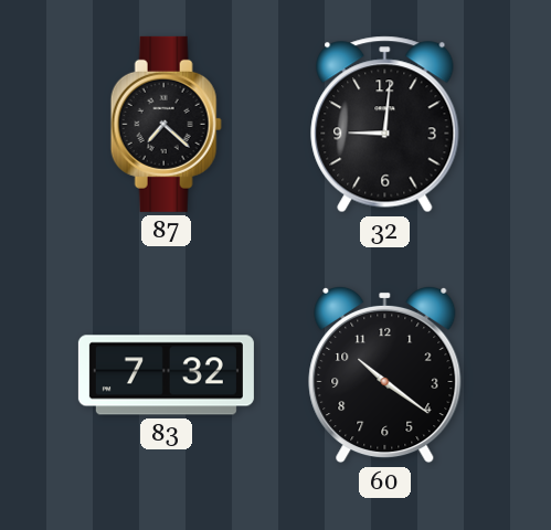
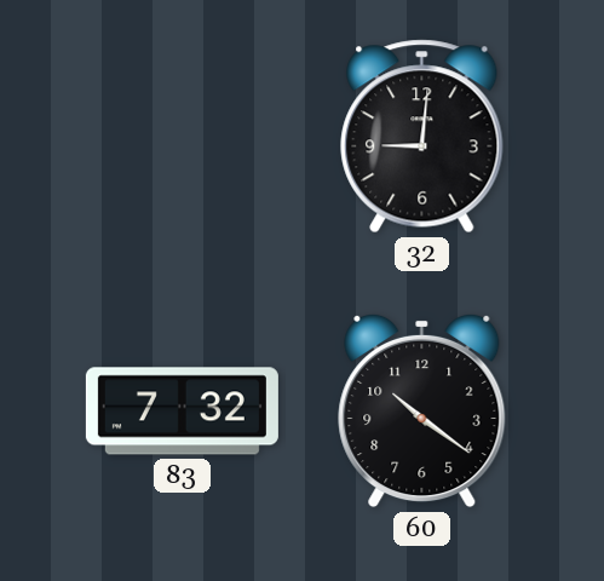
87: 7:22 -> none (166, 124)
